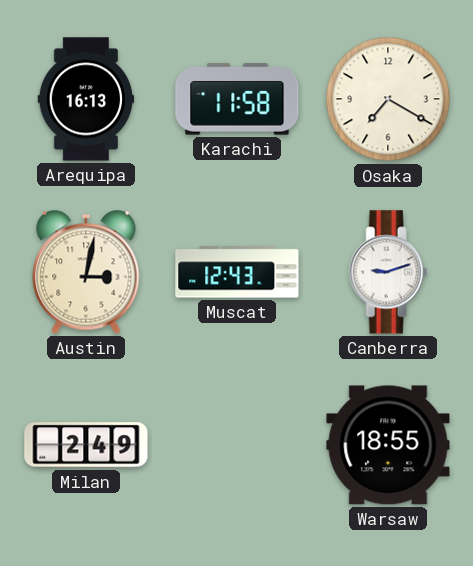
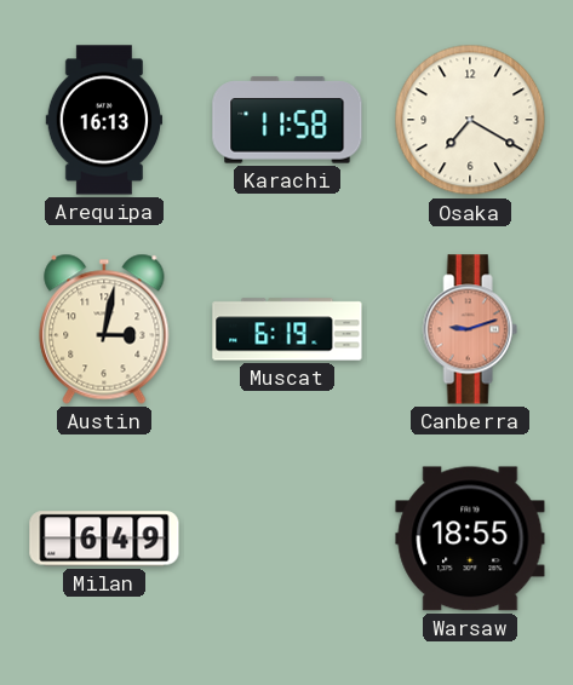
Muscat: 12:43 -> 6:19 (287, 329)
Canberra dial: white -> salmon (470, 329)
Milan: 2:49 -> 6:49 (104, 539)
